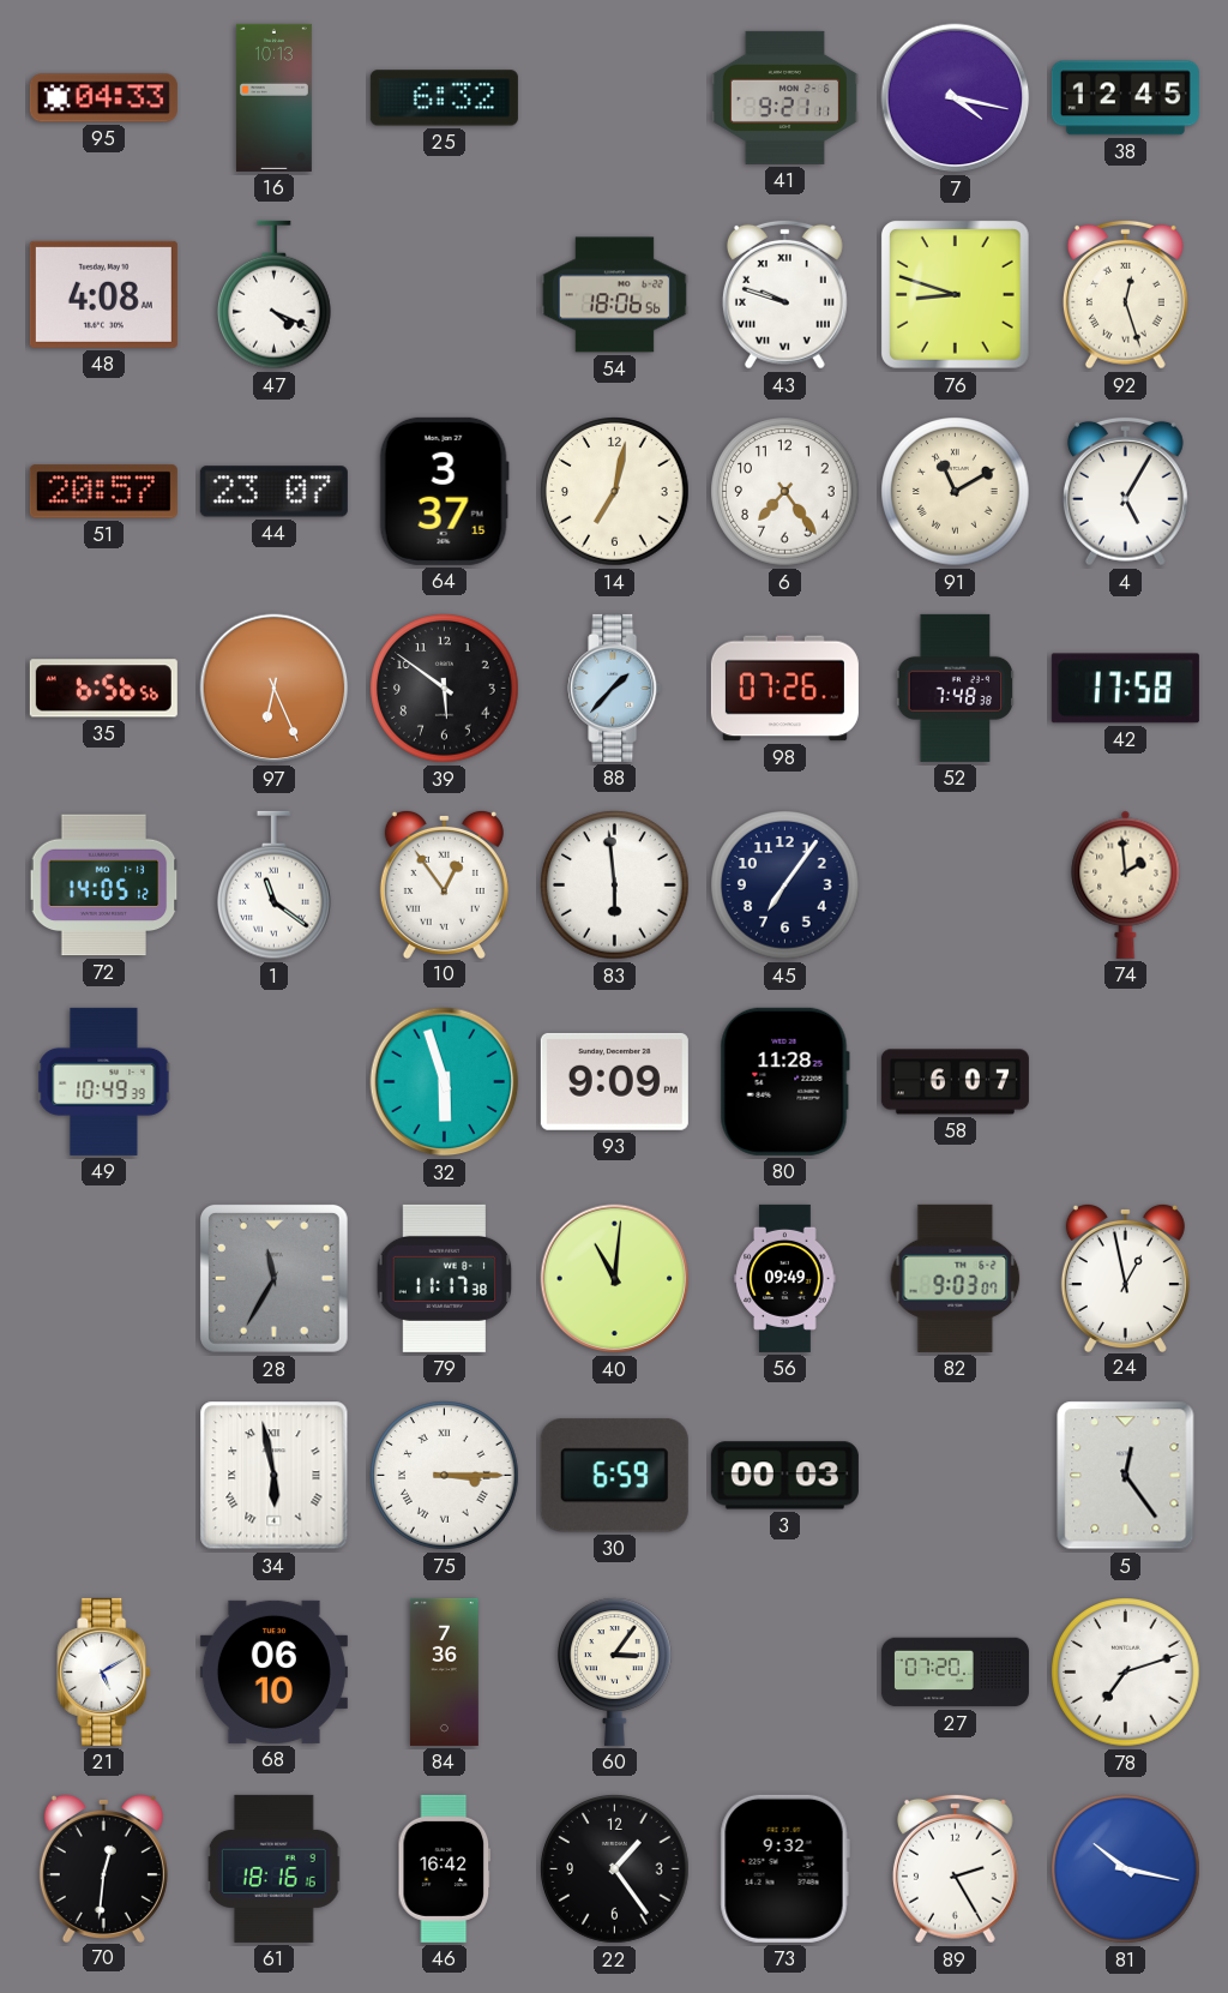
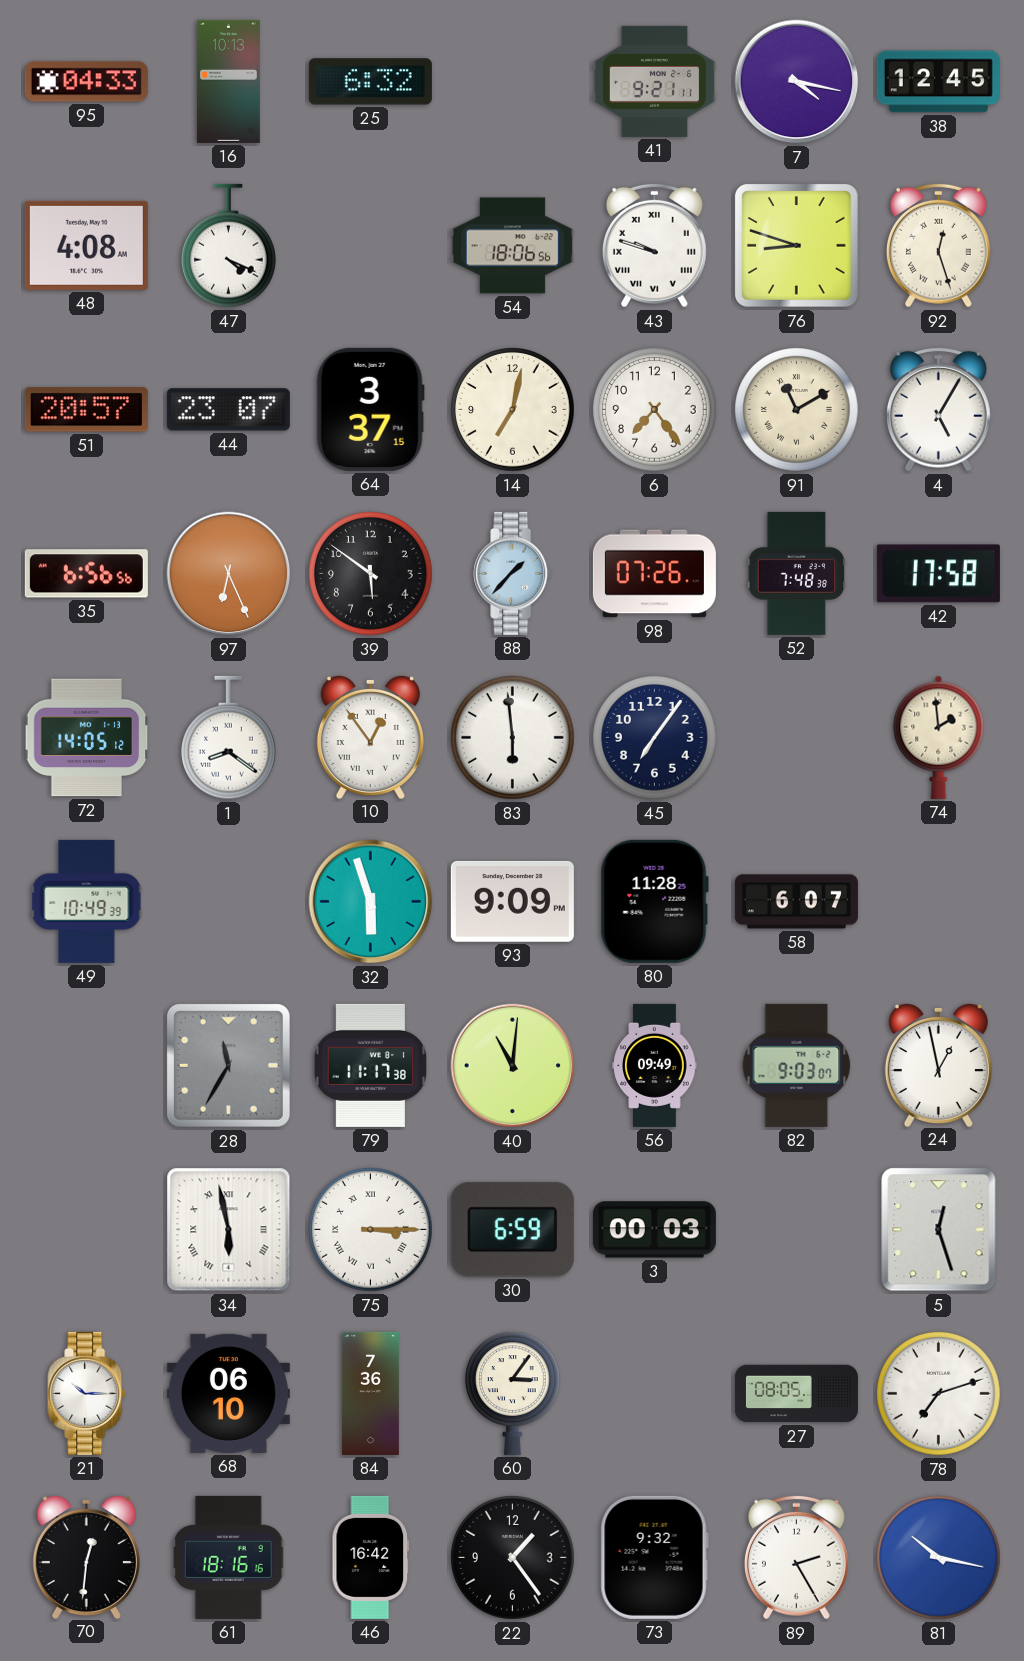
1: 11:21 -> 8:21 (229, 738)
5: 12:24 -> 12:27 (939, 1230)
21: 5:10 -> 10:15 (87, 1393)
27: 07:20 -> 08:05 (796, 1394)
